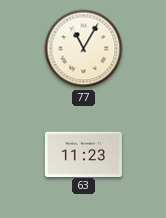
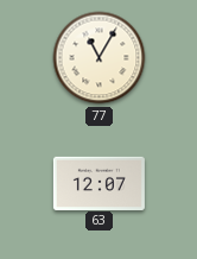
63: 11:23 -> 12:07 (99, 183)
